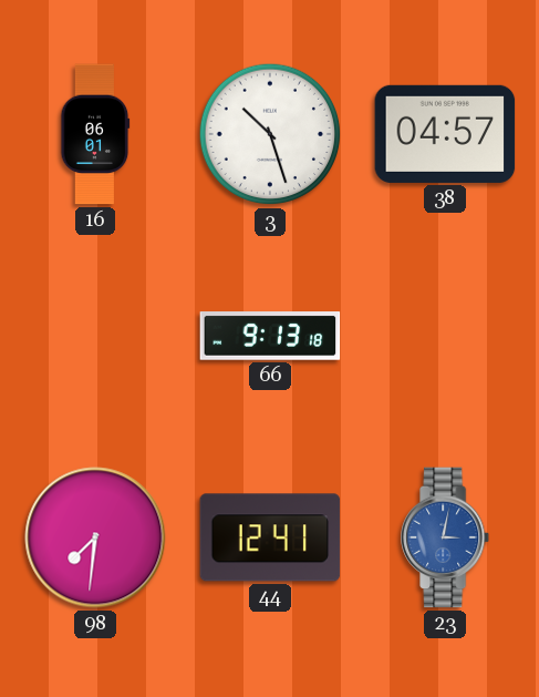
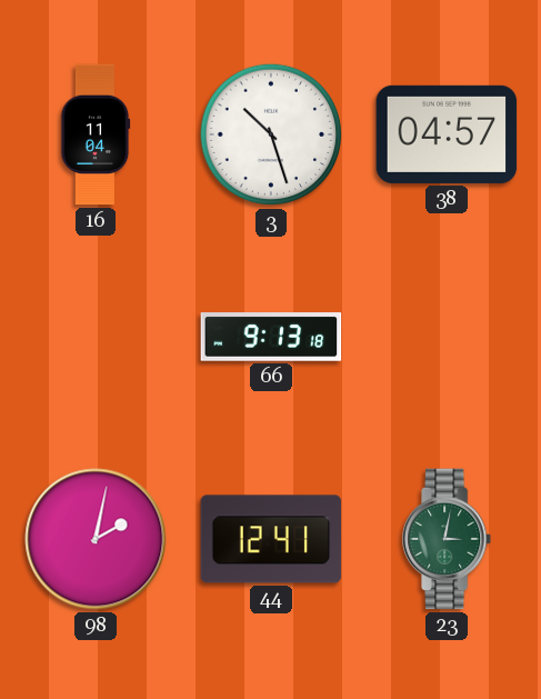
16: 06:01 -> 11:04 (96, 134)
98: 7:31 -> 2:02 (96, 539)
23 dial: blue -> green (448, 539)
